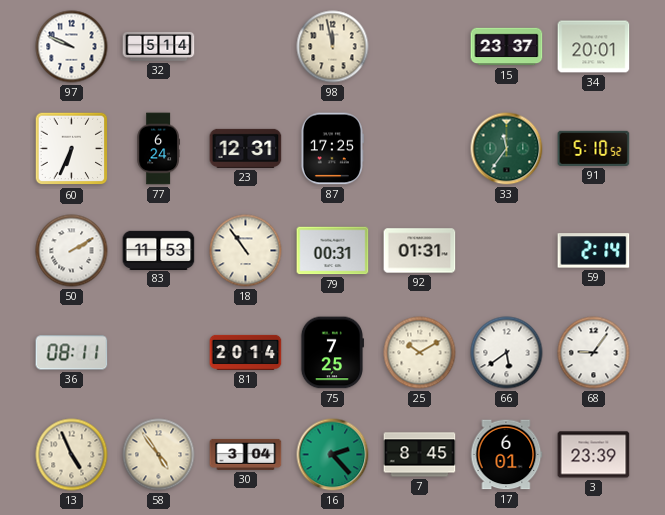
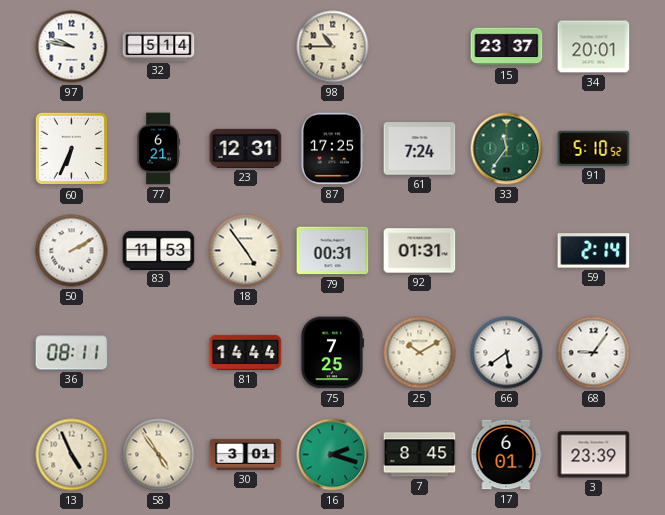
97: 9:49 -> 9:47 (72, 47)
98: 11:58 -> 10:45 (333, 47)
77: 6:24 -> 6:21 (158, 149)
61: none -> 7:24 (420, 149)
18: 10:54 -> 4:54 (246, 251)
81: 20:14 -> 14:44 (246, 352)
30: 3:04 -> 3:01 (246, 454)
16: 2:23 -> 2:18 (333, 455)
